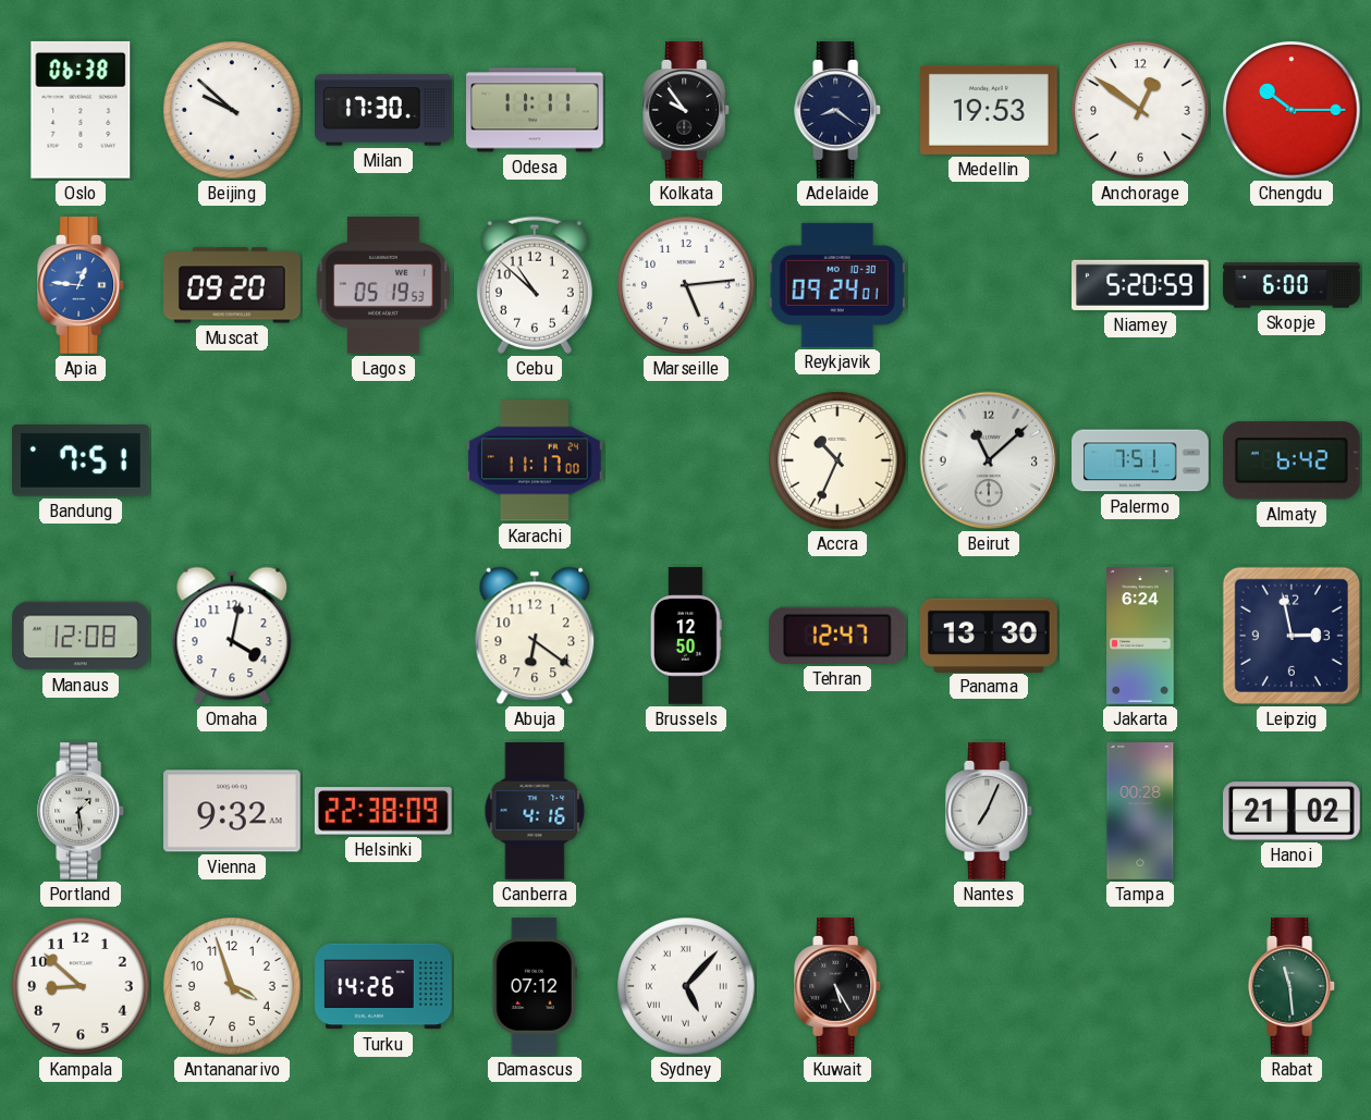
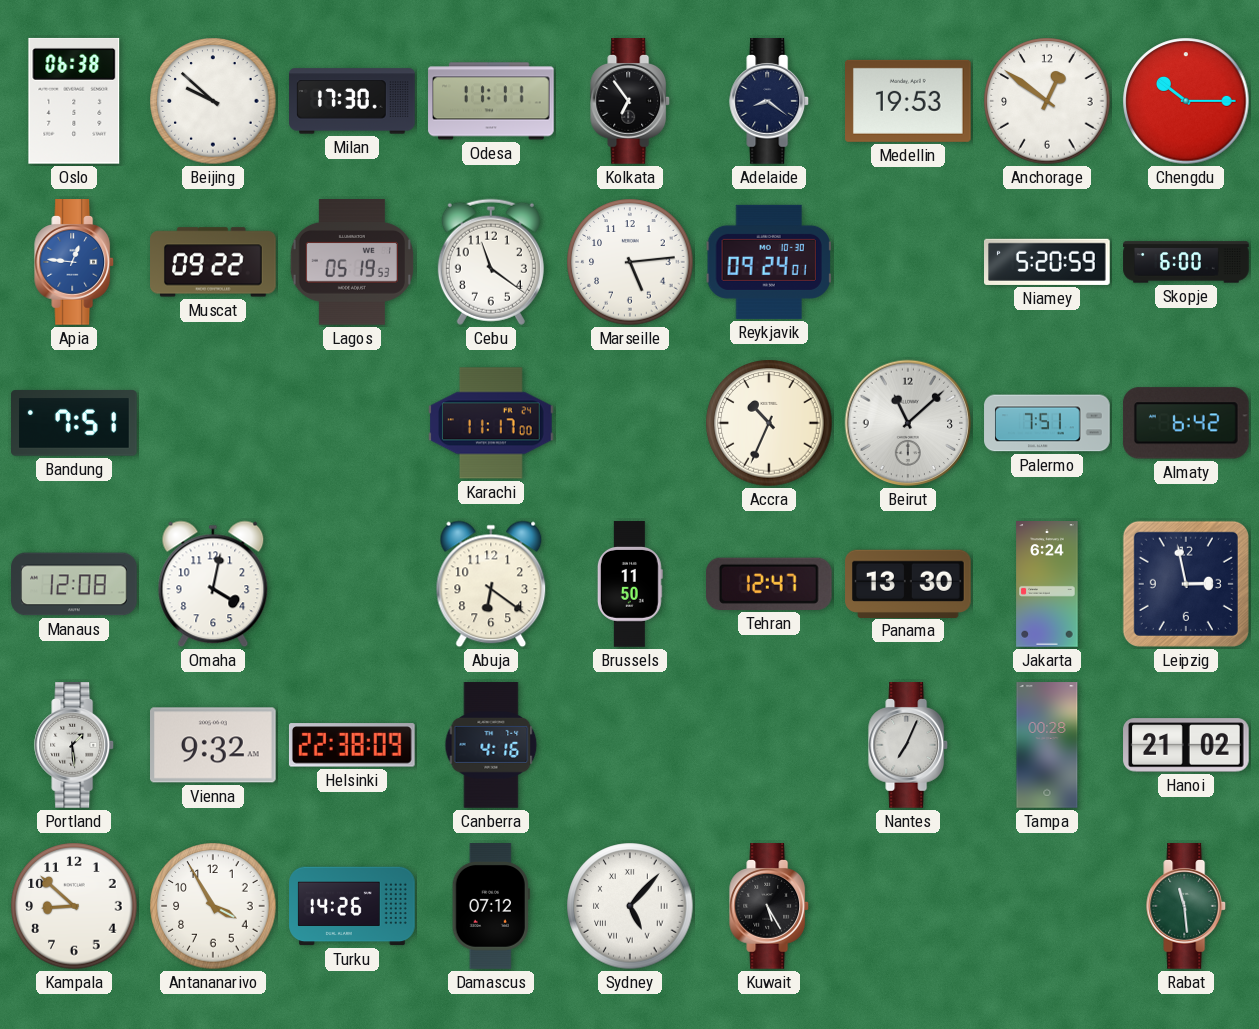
Kolkata: 9:54 -> 6:54 (631, 101)
Muscat: 09:20 -> 09:22 (214, 262)
Cebu: 10:52 -> 11:21 (491, 262)
Brussels: 12:50 -> 11:50 (630, 584)
Antananarivo: 3:57 -> 3:55 (213, 906)
